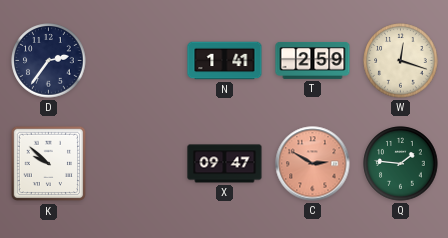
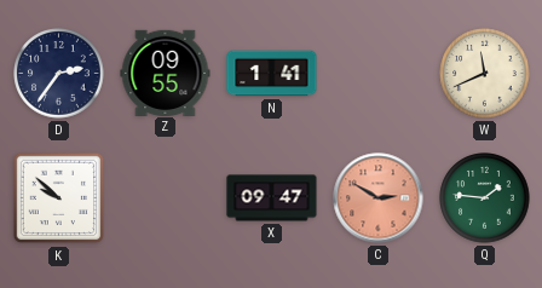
Z: none -> 09:55 (166, 73)
T: 2:59 -> none (313, 60)
W: 12:18 -> 11:41 (485, 74)
